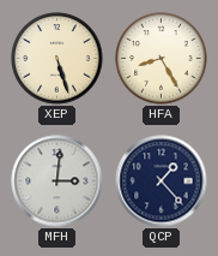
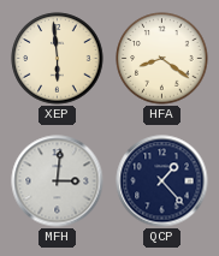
XEP: 5:27 -> 5:59 (58, 59)
HFA: 8:25 -> 8:21 (162, 59)
